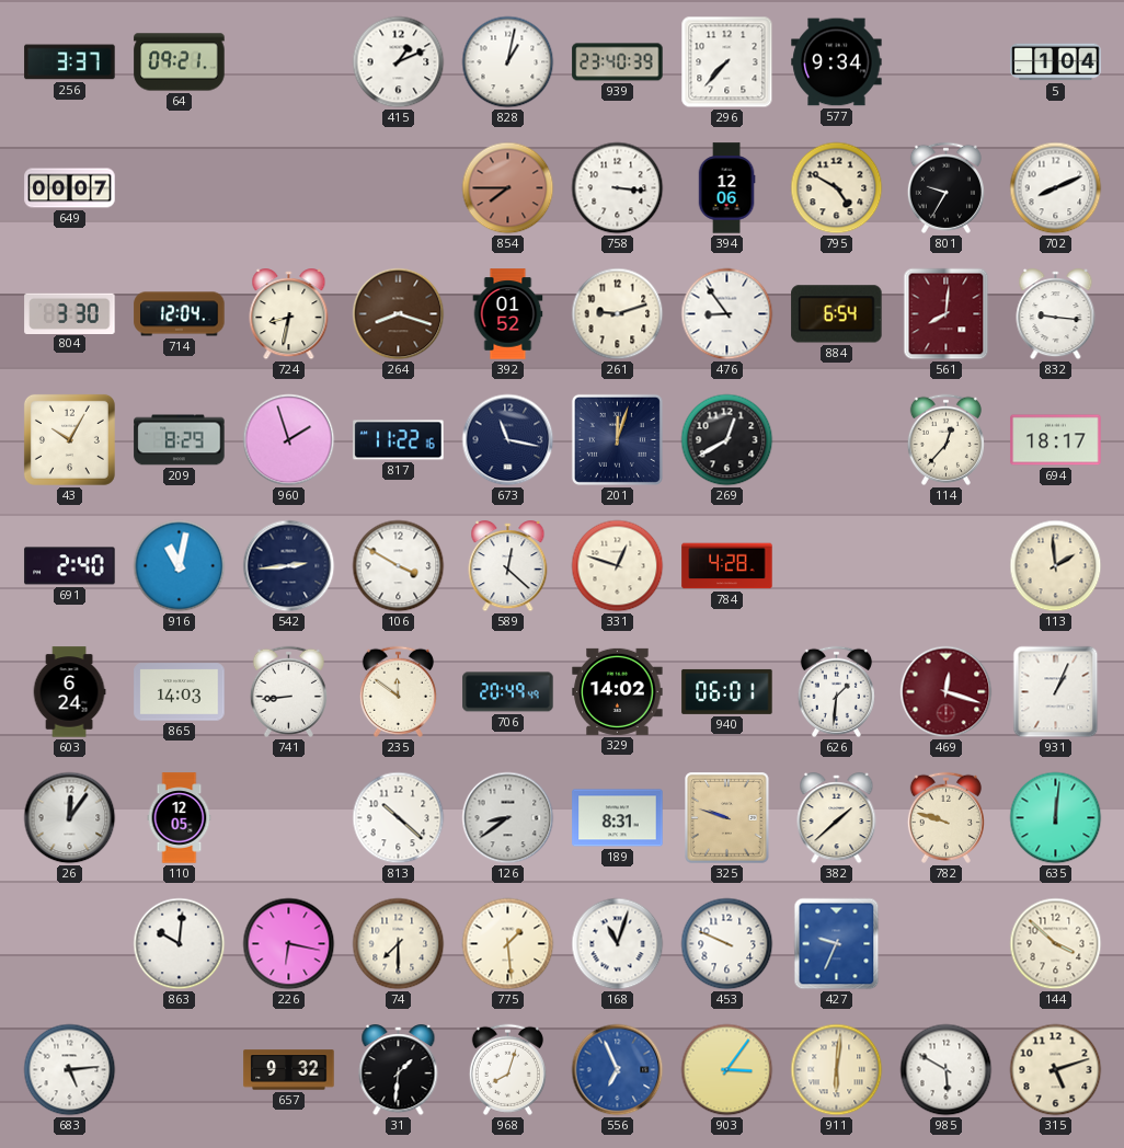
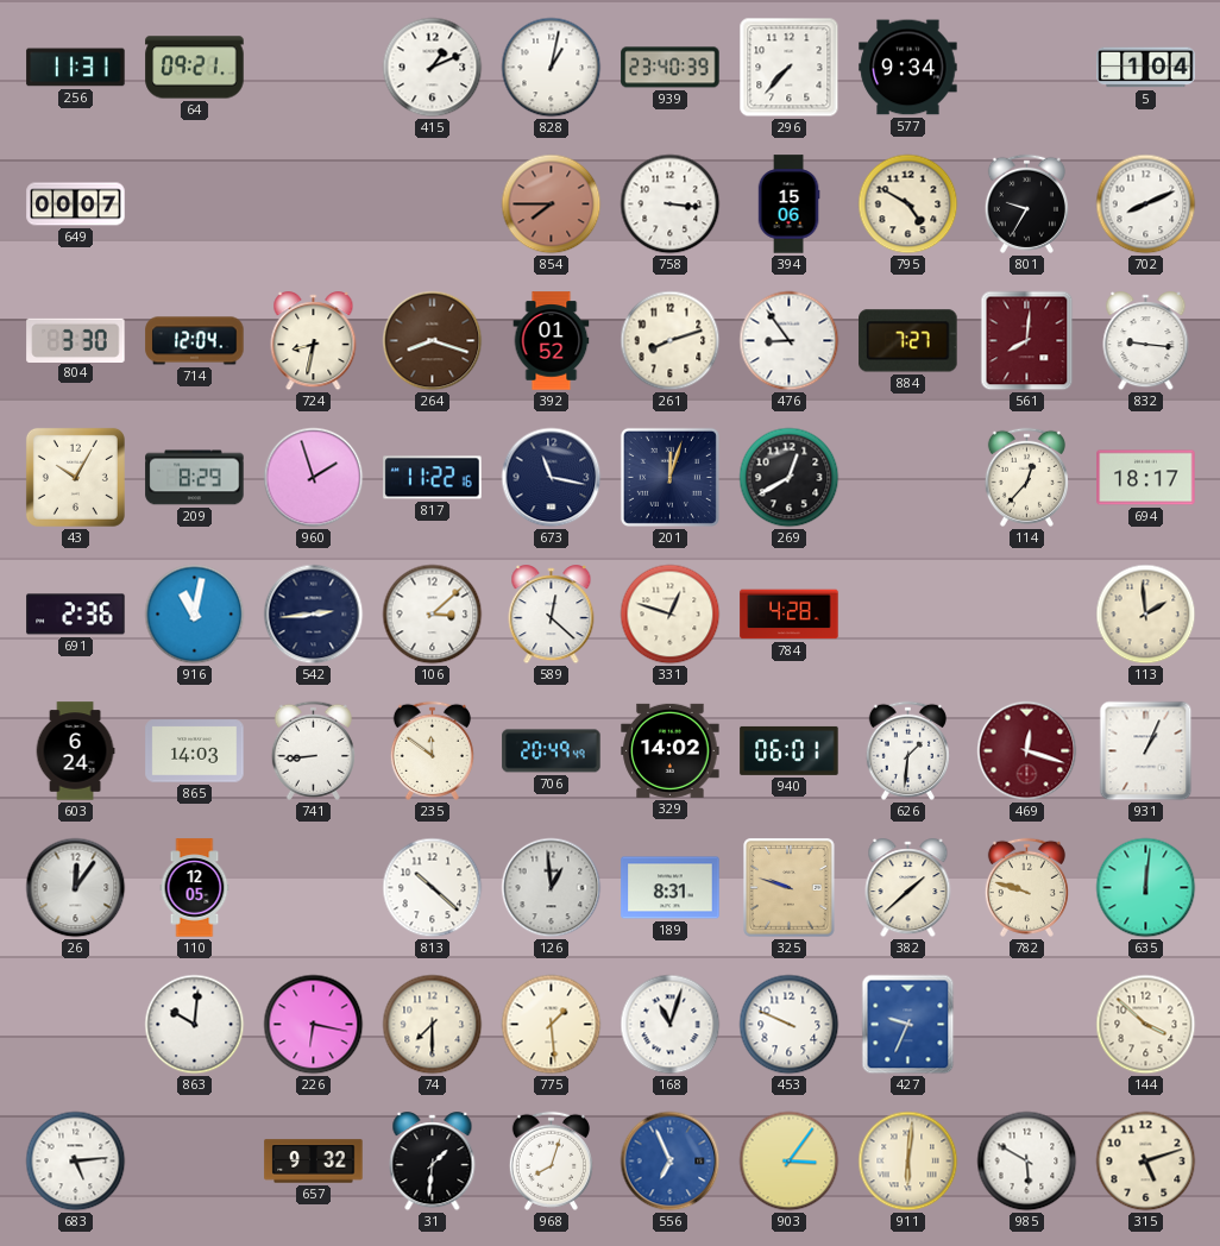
256: 3:37 -> 11:31 (76, 68)
394: 12:06 -> 15:06 (788, 204)
261: 9:12 -> 8:12 (671, 341)
884: 6:54 -> 7:27 (908, 341)
691: 2:40 -> 2:36 (76, 615)
106: 3:50 -> 3:08 (433, 615)
126: 8:39 -> 12:59 (552, 888)
